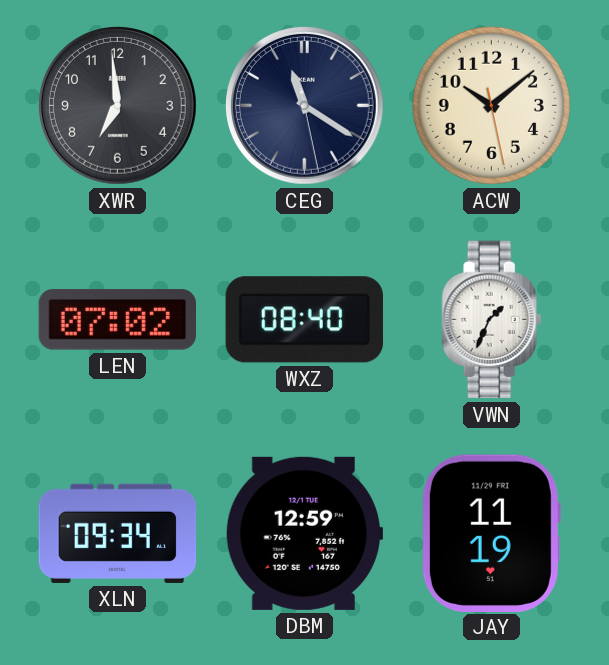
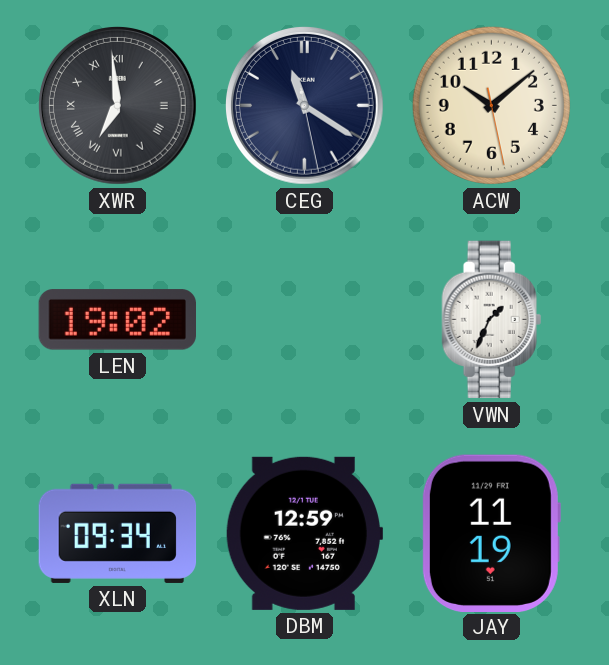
XWR numerals: Arabic -> Roman (117, 105)
LEN: 07:02 -> 19:02 (117, 320)
WXZ: 08:40 -> none (304, 320)
